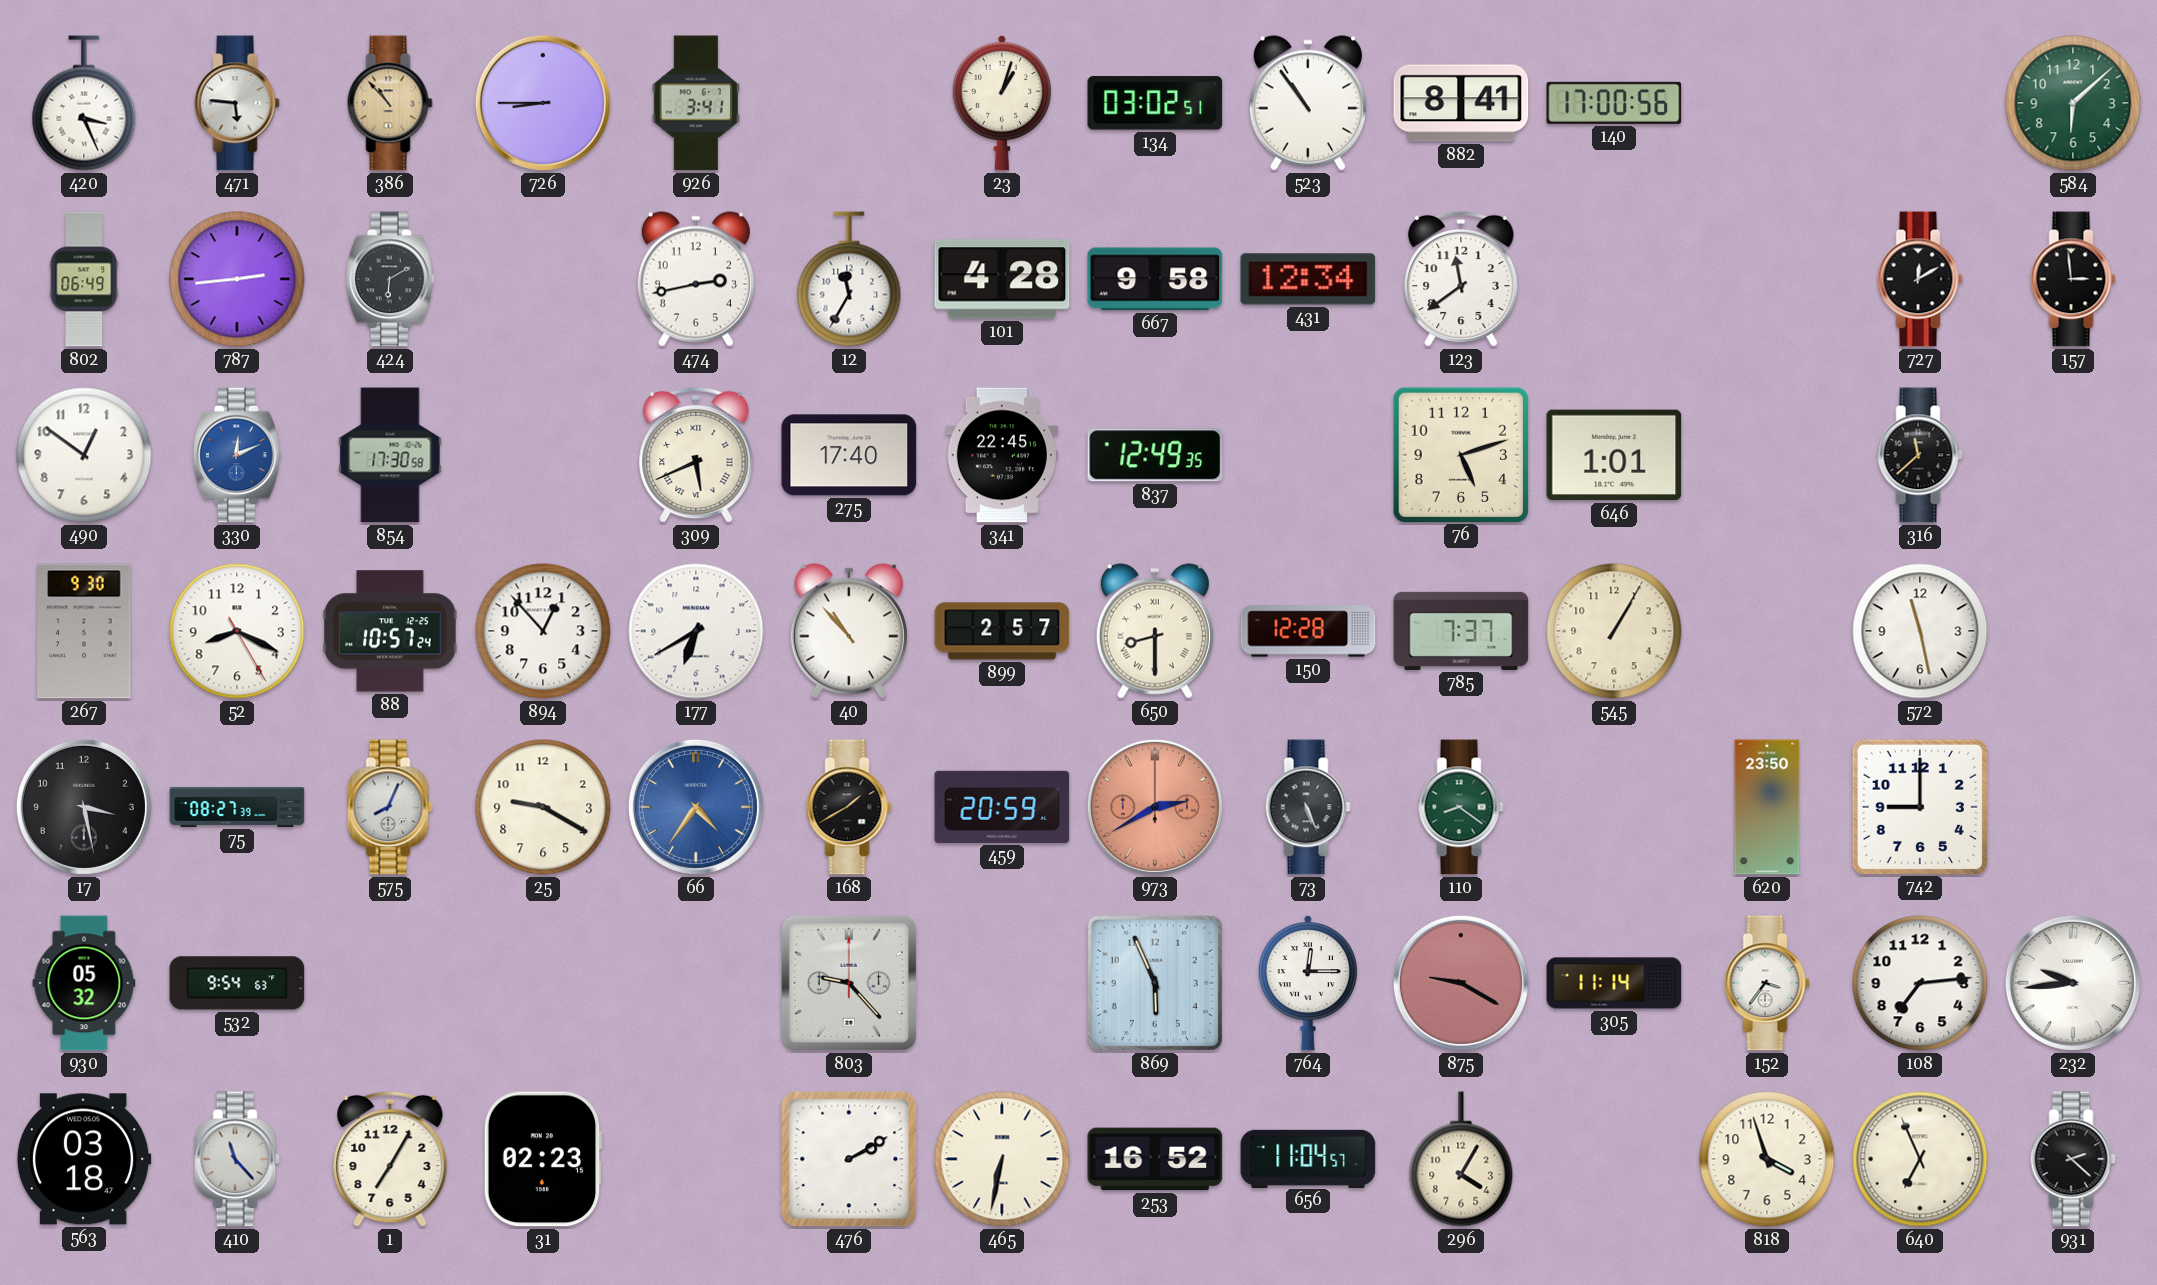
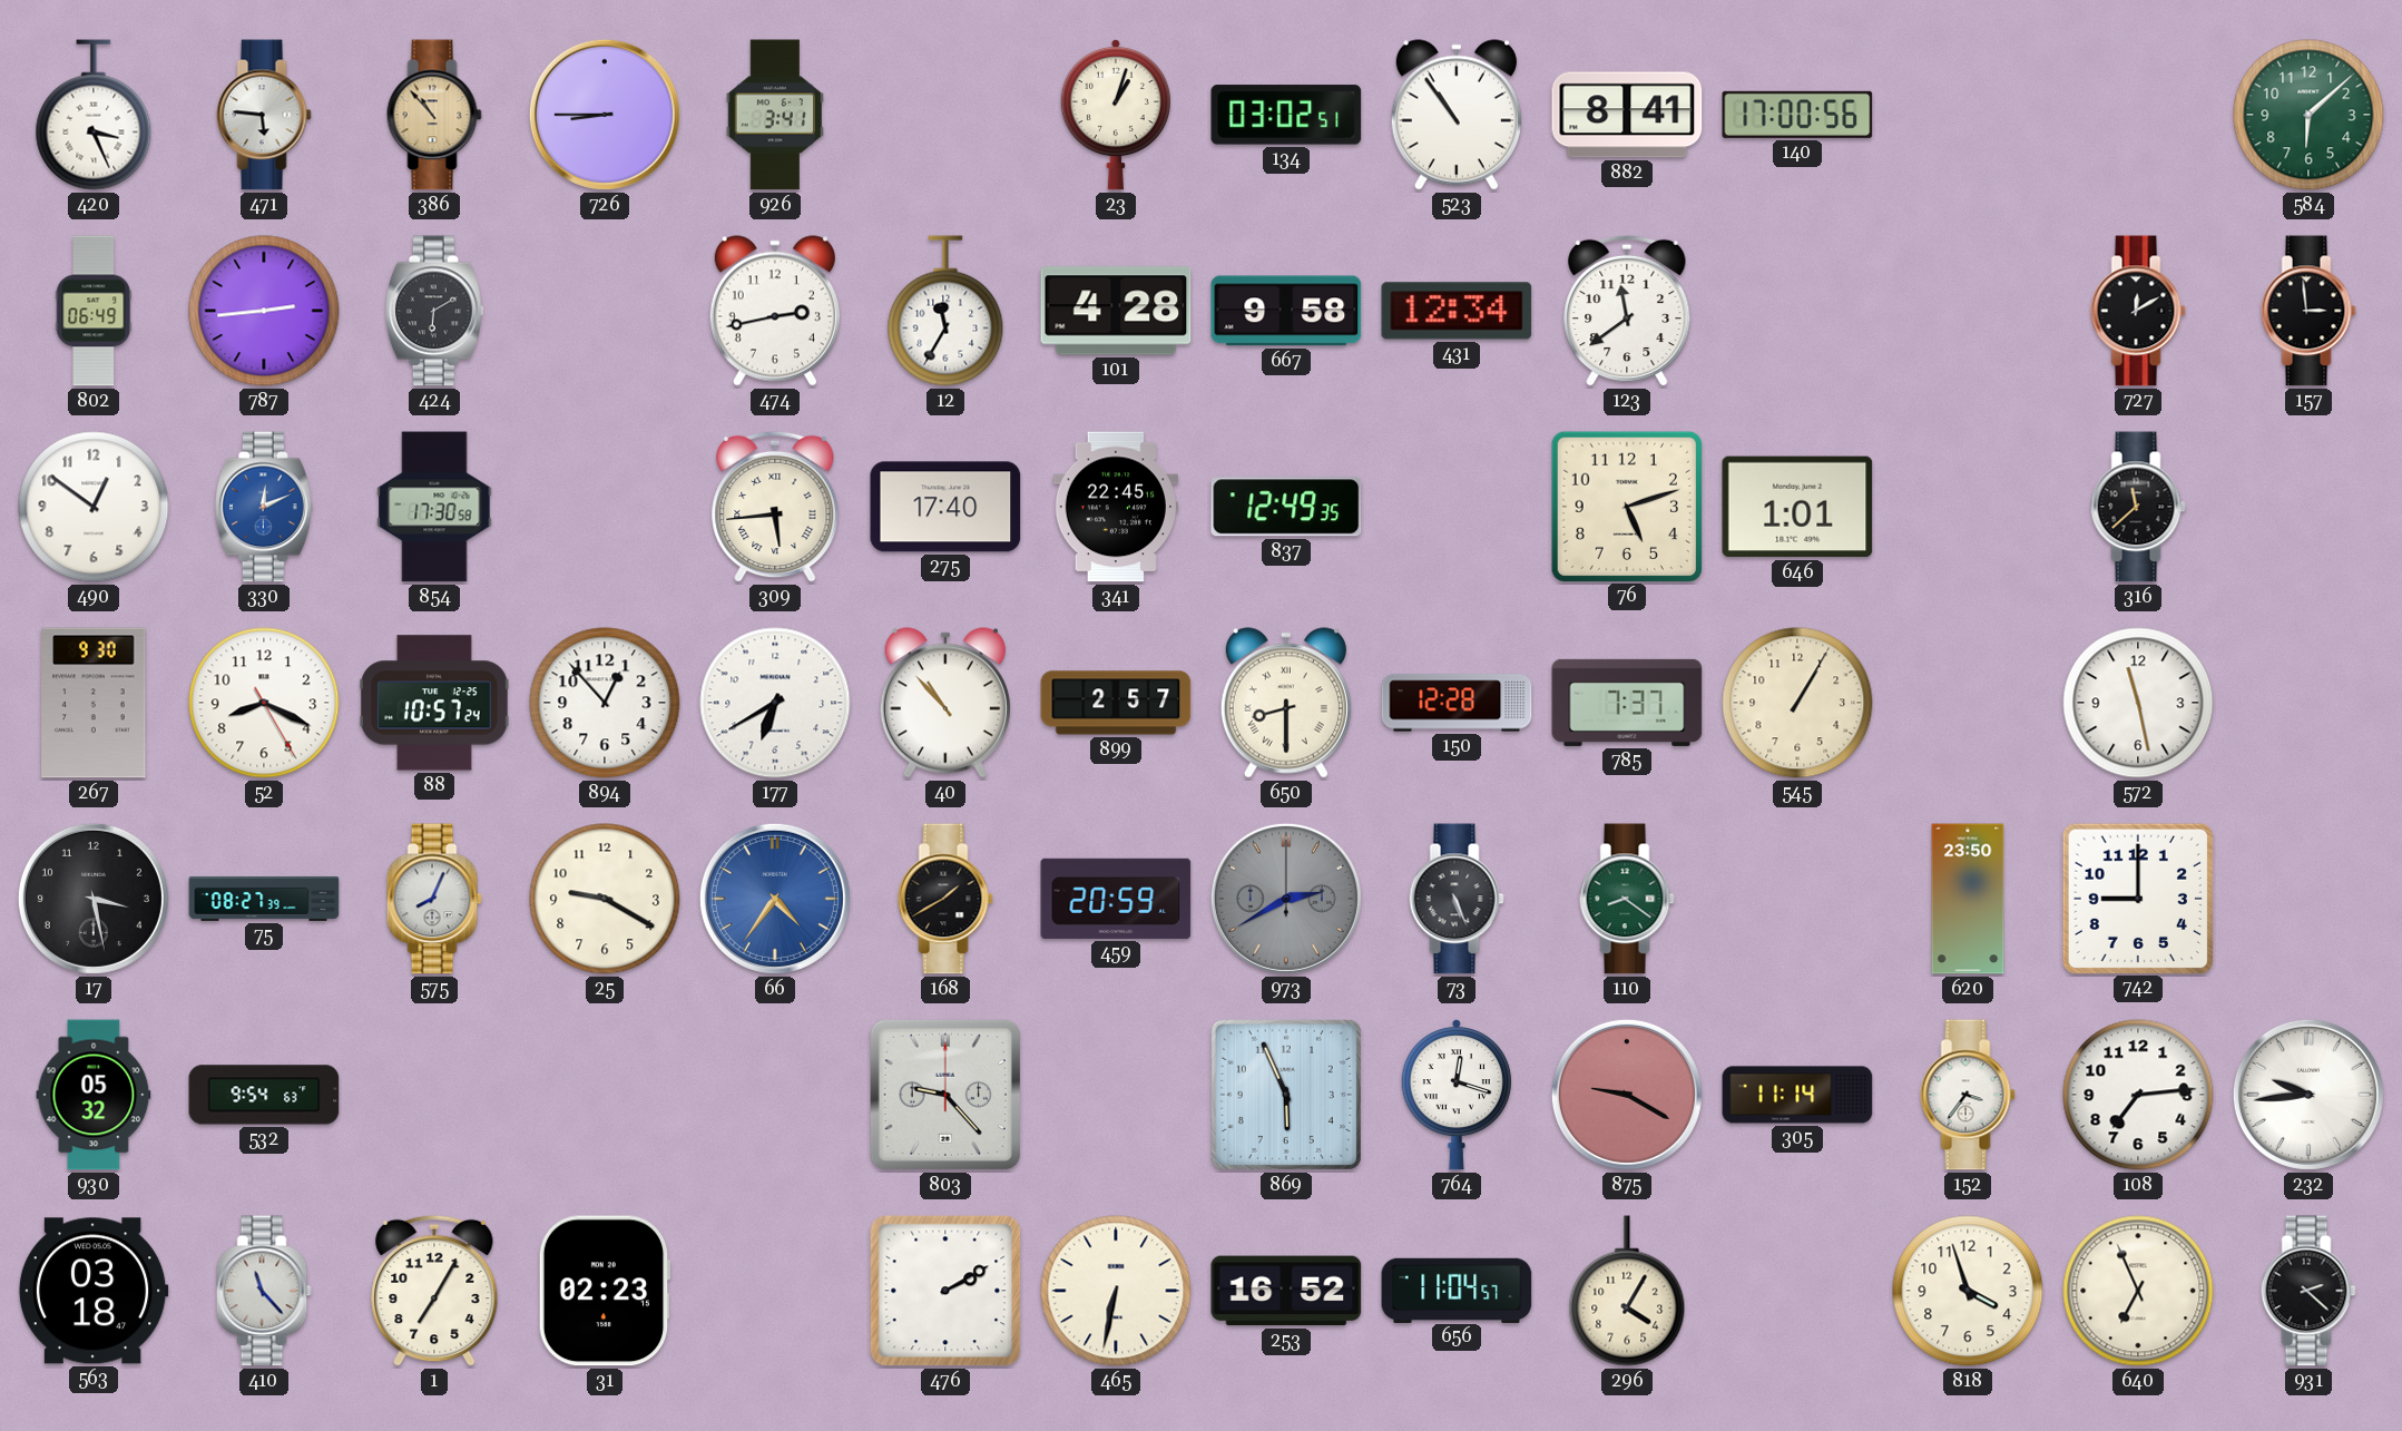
309: 5:41 -> 5:44 (775, 507)
973 dial: salmon -> grey (1286, 899)
764: 12:15 -> 12:18 (1457, 1095)
